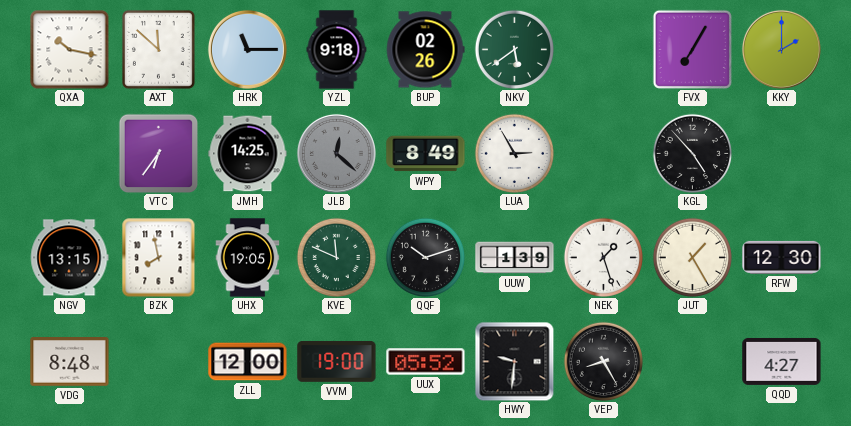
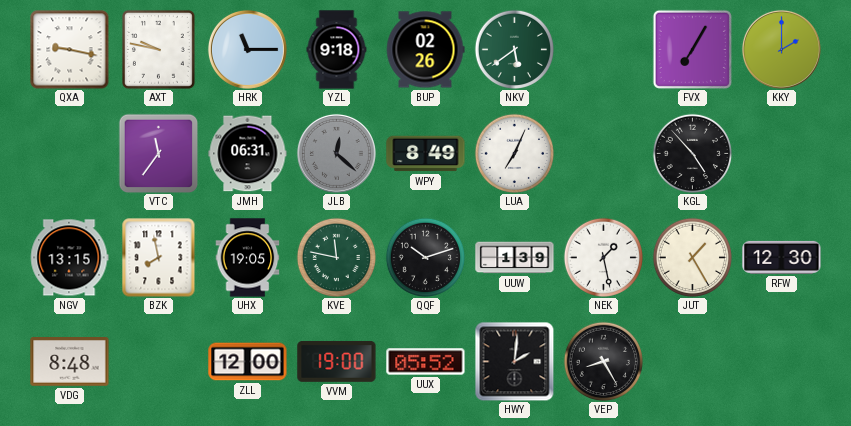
QXA: 10:17 -> 9:17 (70, 50)
AXT: 11:52 -> 9:47 (158, 49)
VTC: 6:36 -> 11:36 (158, 153)
JMH: 14:25 -> 06:31 (248, 154)
LUA: 2:55 -> 7:04 (514, 153)
KVE: 11:49 -> 11:47 (336, 257)
NEK: 1:27 -> 1:28 (603, 257)
HWY: 9:31 -> 2:01 (514, 361)
QQD: 4:27 -> none (782, 361)
